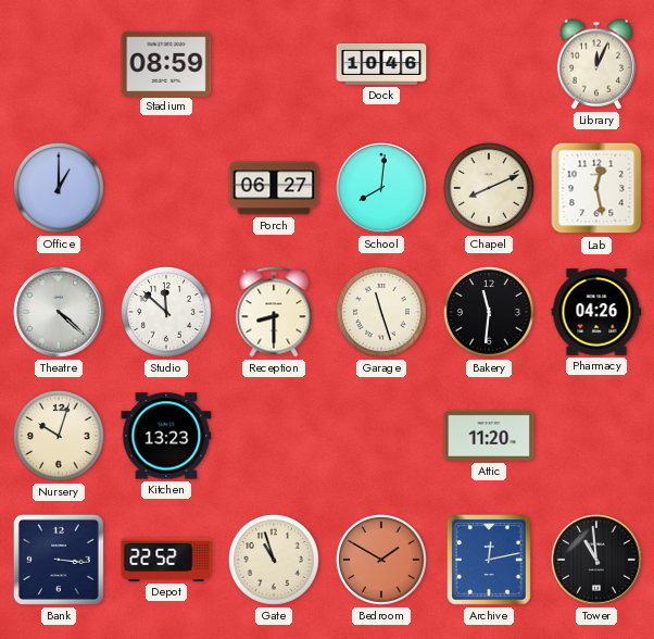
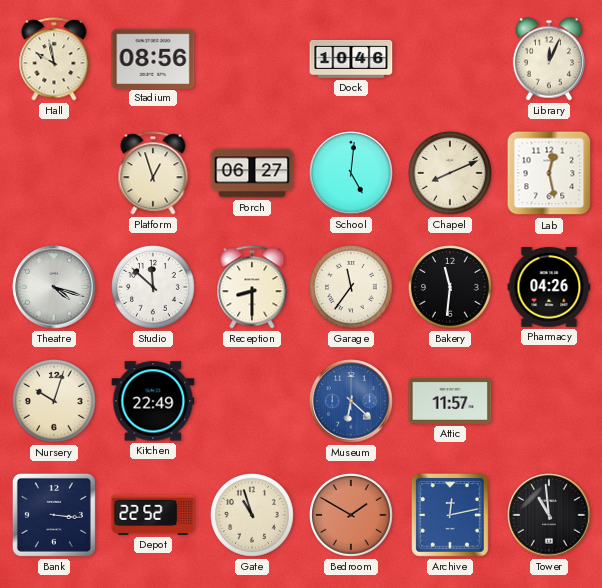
Hall: none -> 9:58 (54, 59)
Stadium: 08:59 -> 08:56 (153, 58)
Office: 1:00 -> none (60, 189)
Platform: none -> 12:57 (153, 173)
School: 8:01 -> 5:01 (351, 173)
Theatre: 4:22 -> 4:18 (54, 287)
Garage: 11:27 -> 11:36 (352, 288)
Kitchen: 13:23 -> 22:49 (153, 401)
Museum: none -> 6:22 (351, 401)
Attic: 11:20 -> 11:57 (450, 401)
